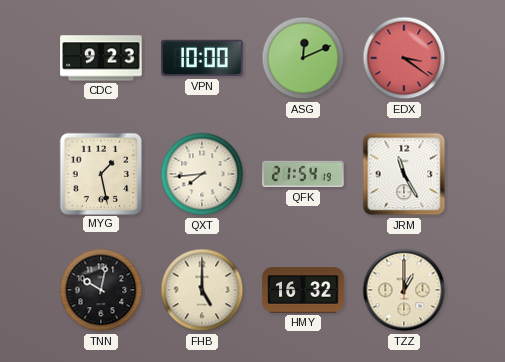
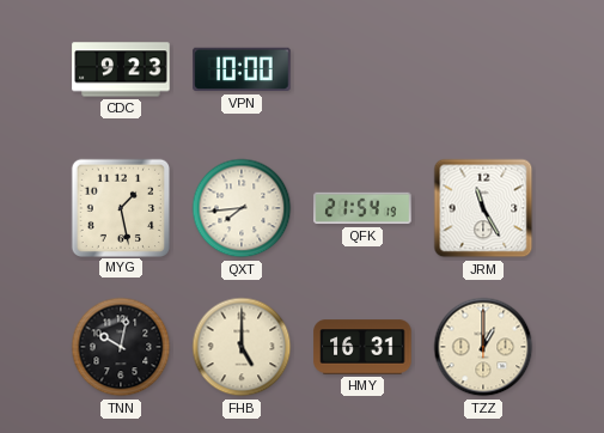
ASG: 12:11 -> none (303, 58)
EDX: 3:21 -> none (404, 58)
HMY: 16:32 -> 16:31 (362, 347)
